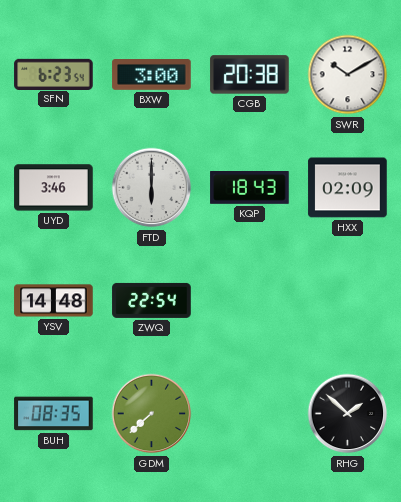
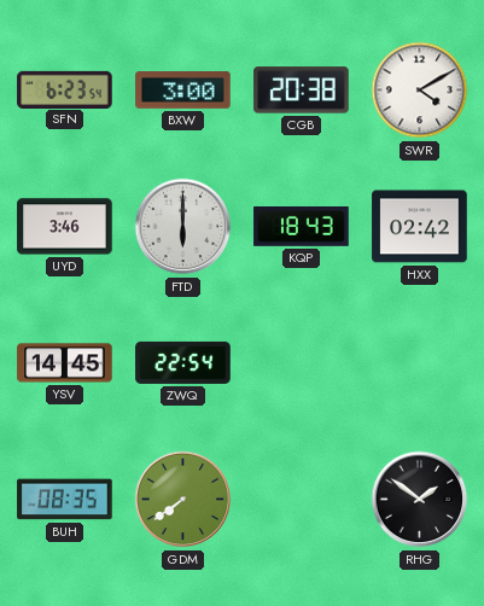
SWR: 10:10 -> 4:10 (420, 91)
HXX: 02:09 -> 02:42 (420, 227)
YSV: 14:48 -> 14:45 (65, 363)
GDM: 7:38 -> 7:39 (183, 500)
RHG: 1:52 -> 1:51 (420, 500)
